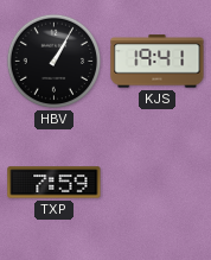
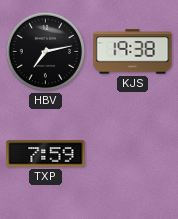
HBV: 1:05 -> 7:13 (46, 52)
KJS: 19:41 -> 19:38 (133, 52)
